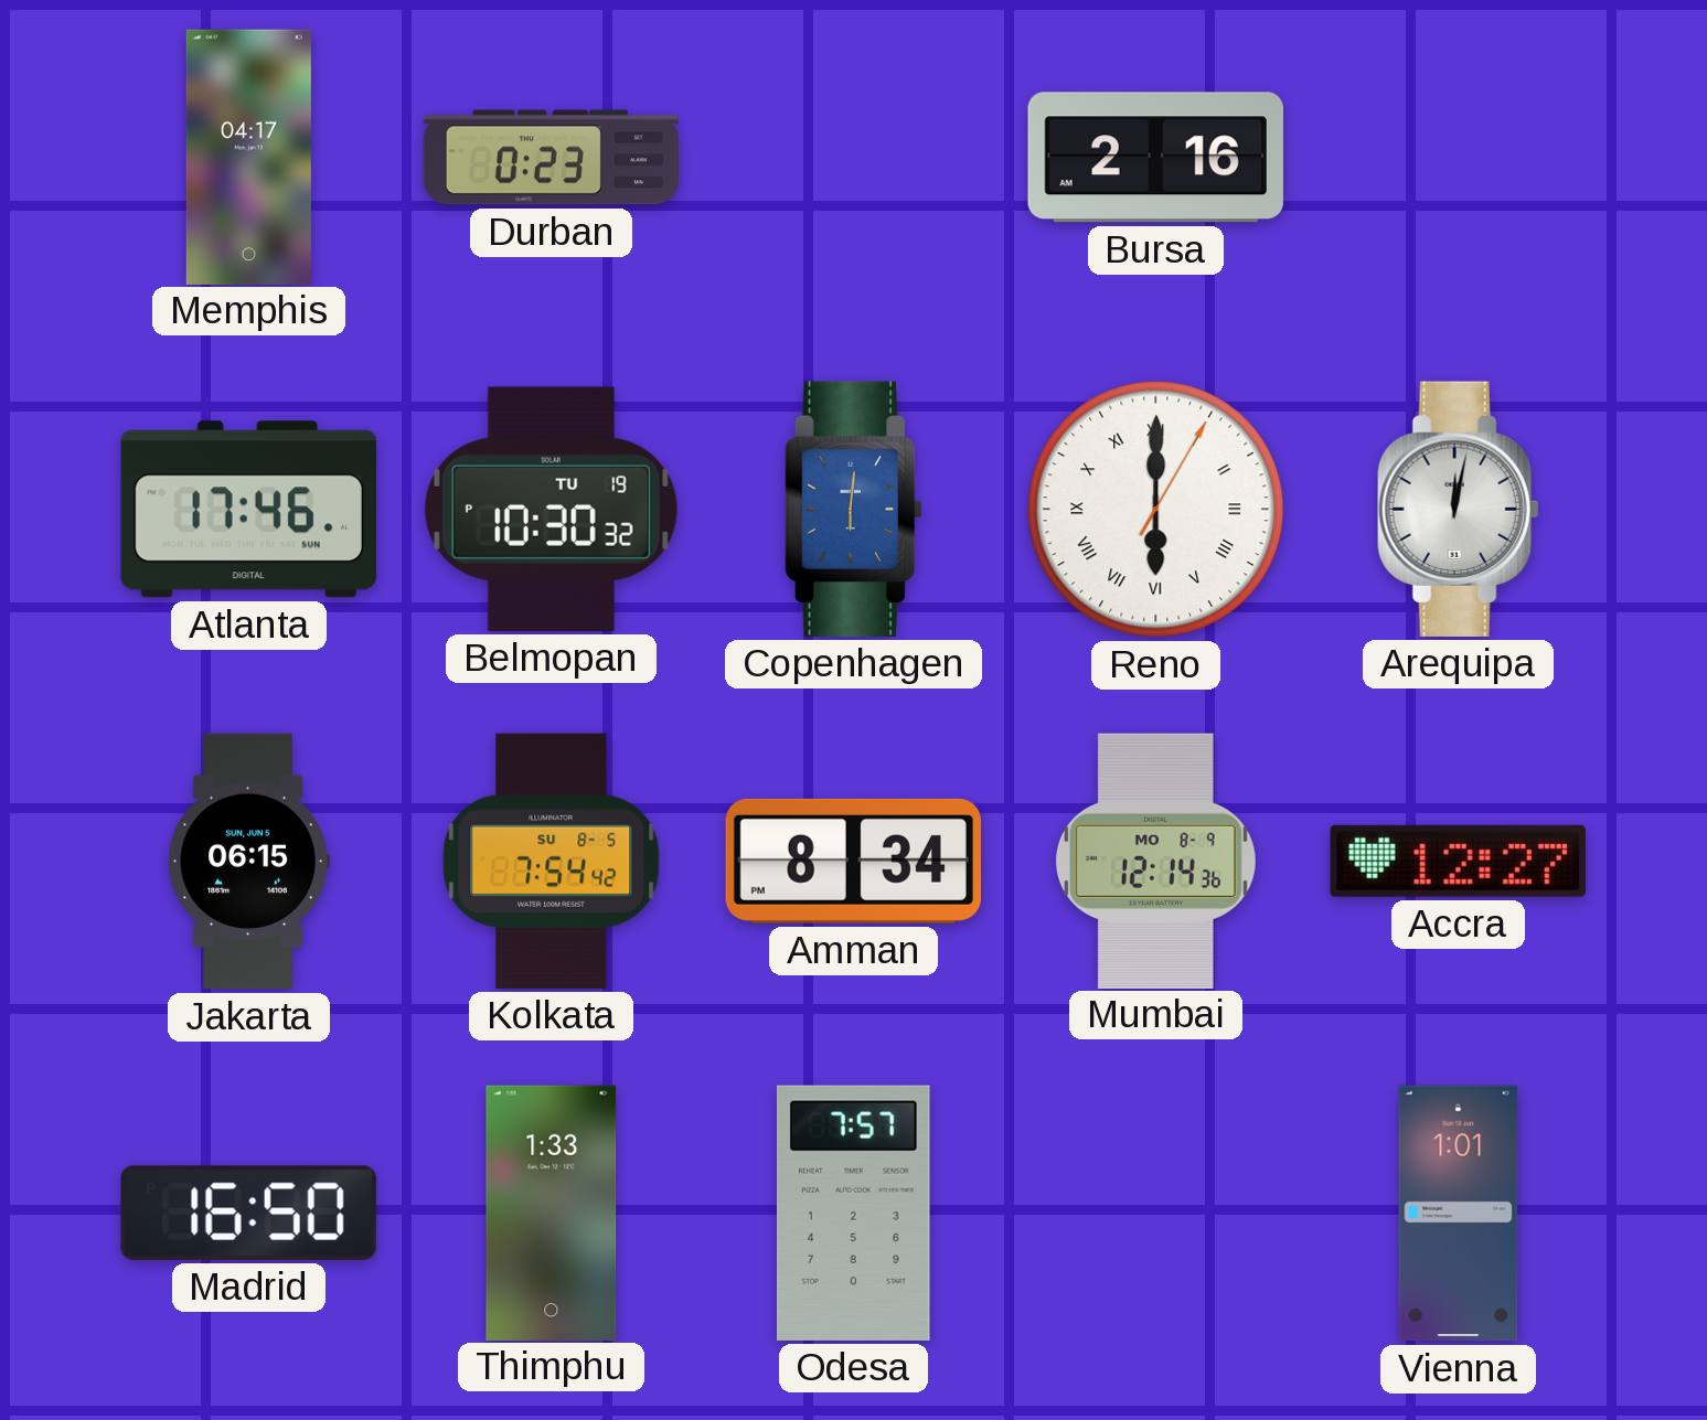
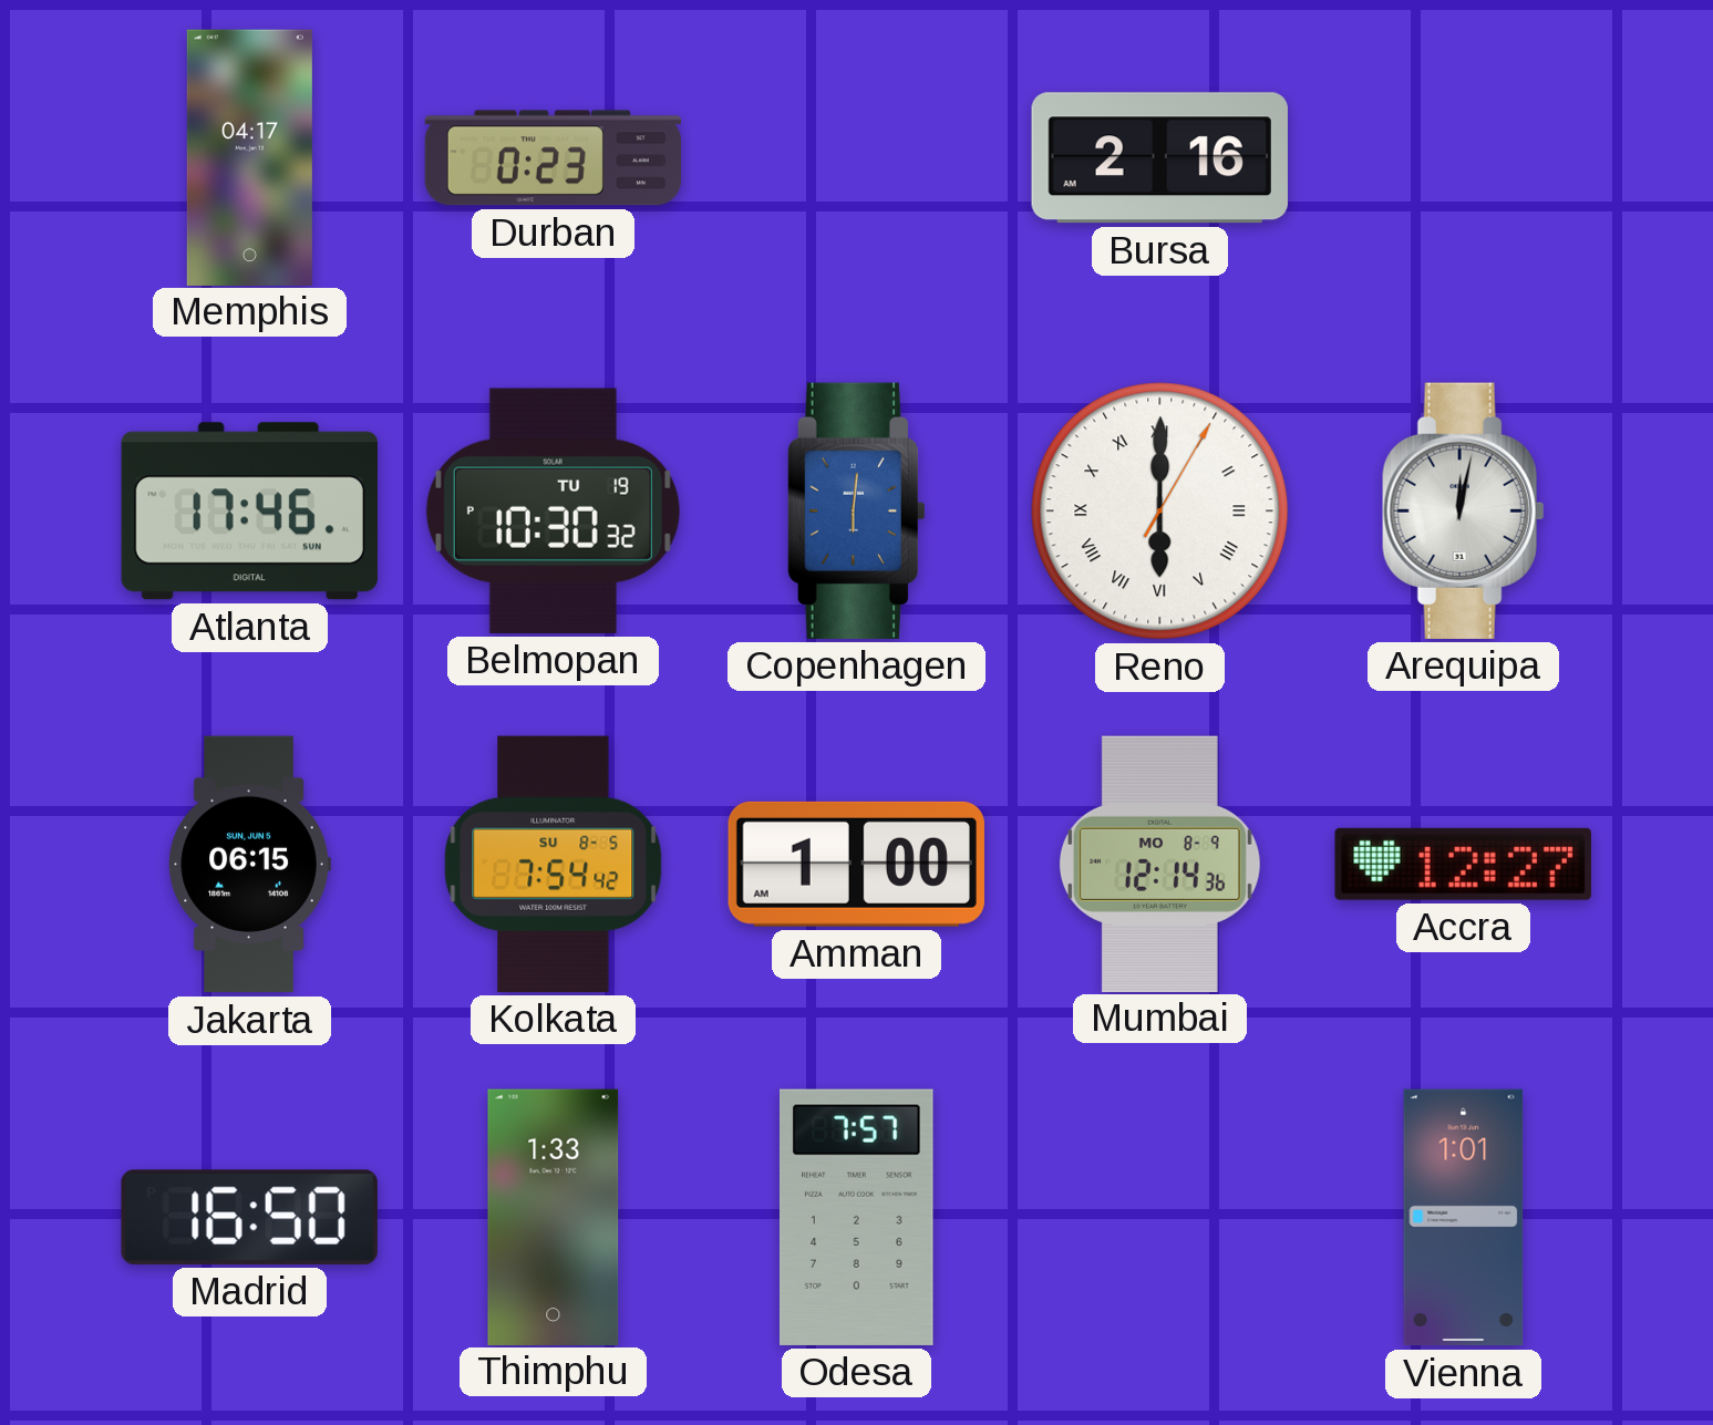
Amman: 8:34 -> 1:00 (856, 864)
